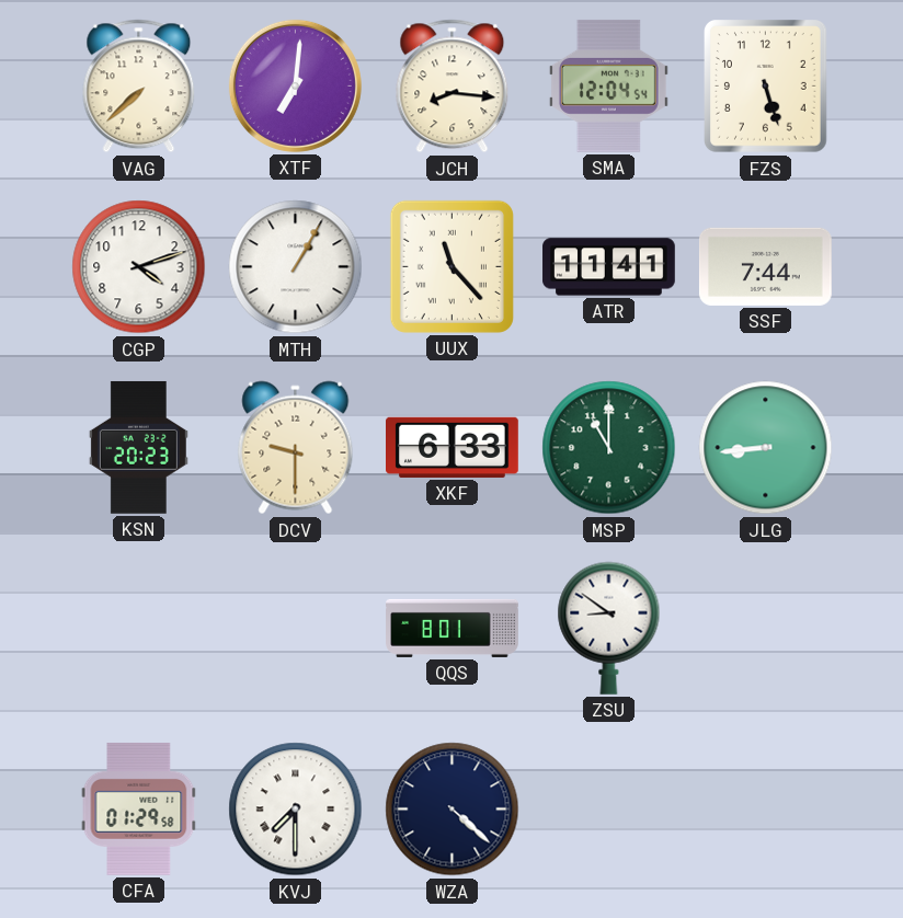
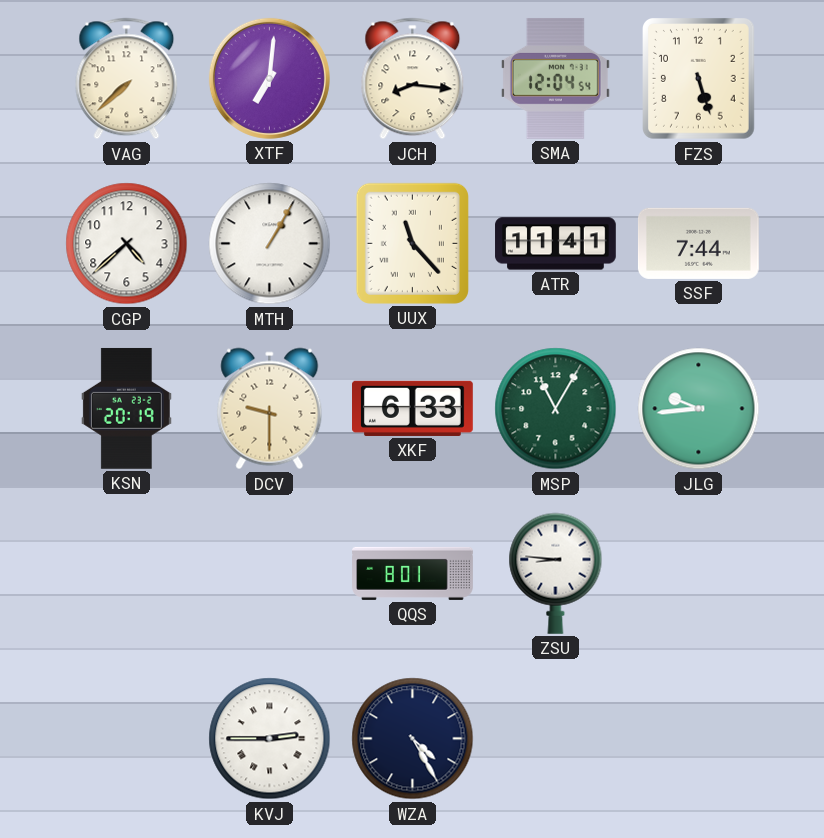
CGP: 4:12 -> 4:38 (127, 244)
KSN: 20:23 -> 20:19 (126, 409)
MSP: 11:00 -> 11:05 (556, 409)
JLG: 8:44 -> 9:44 (699, 409)
ZSU: 8:51 -> 8:46 (556, 573)
CFA: 01:29 -> none (139, 808)
KVJ: 7:30 -> 2:45 (270, 739)
WZA: 4:22 -> 4:25 (413, 739)
